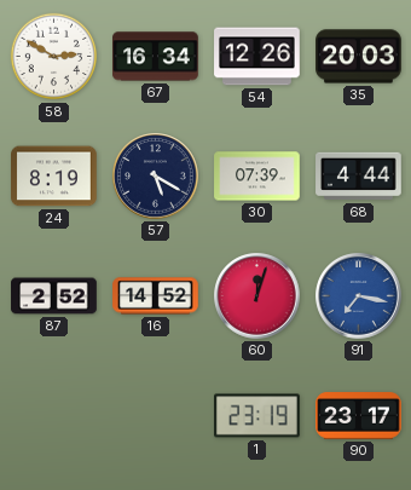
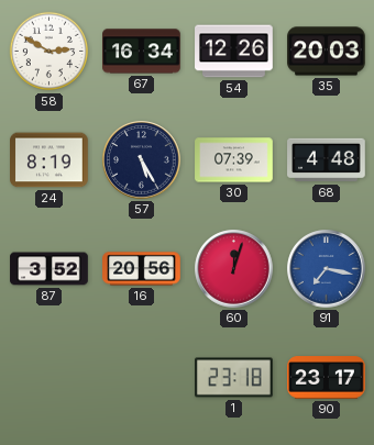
57: 5:20 -> 5:25 (142, 160)
68: 4:44 -> 4:48 (327, 160)
87: 2:52 -> 3:52 (50, 269)
16: 14:52 -> 20:56 (142, 269)
1: 23:19 -> 23:18 (234, 378)
